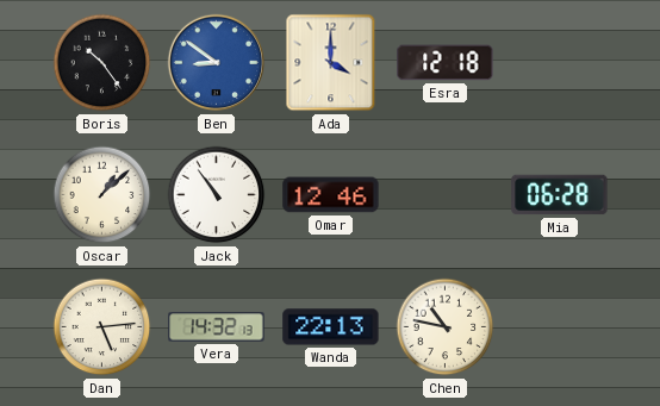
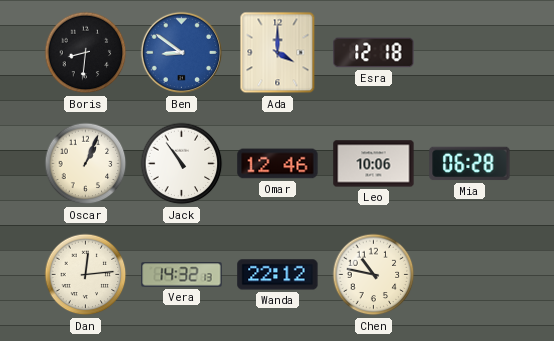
Boris: 10:24 -> 8:31 (86, 53)
Oscar: 1:08 -> 1:04 (86, 164)
Leo: none -> 10:06 (374, 164)
Dan: 5:14 -> 12:14 (86, 275)
Wanda: 22:13 -> 22:12 (278, 275)
